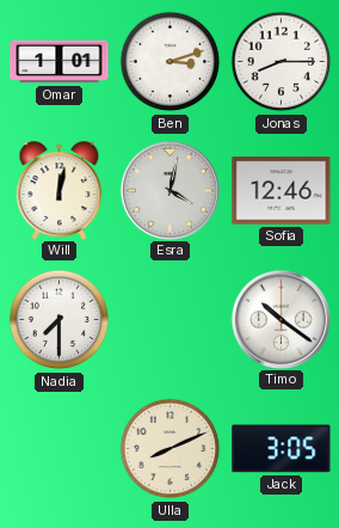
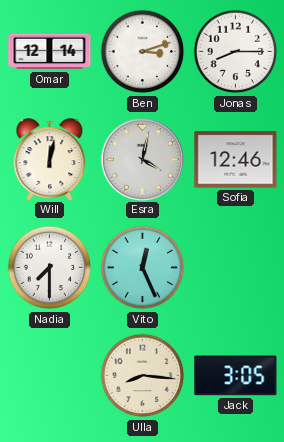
Omar: 1:01 -> 12:14 (50, 52)
Vito: none -> 12:26 (143, 268)
Timo: 10:21 -> none (281, 319)
Ulla: 8:11 -> 8:16 (143, 376)
